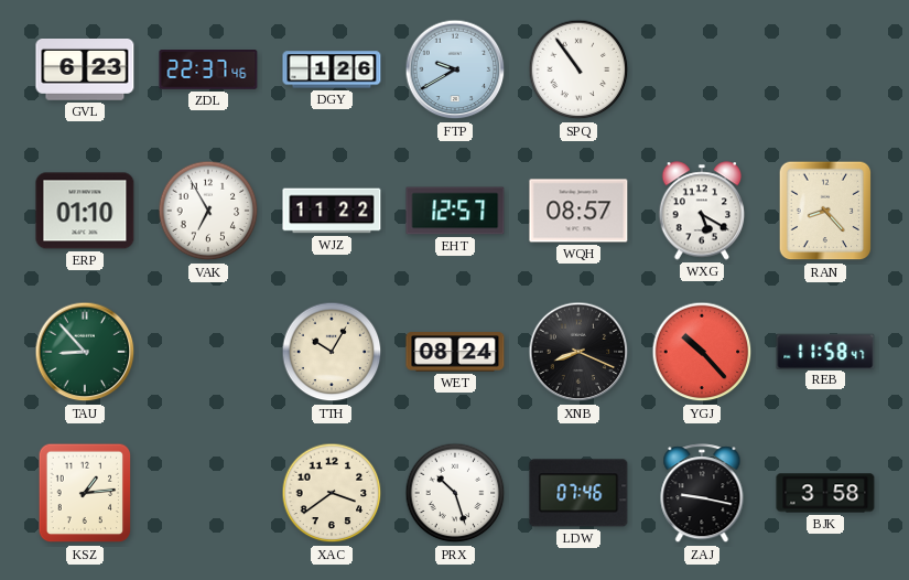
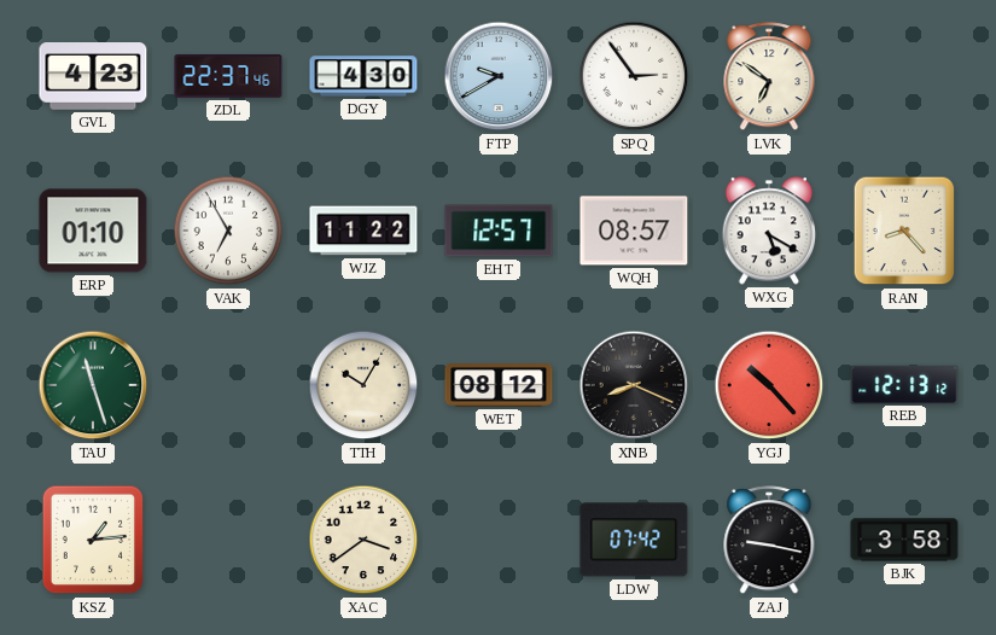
GVL: 6:23 -> 4:23 (93, 77)
DGY: 1:26 -> 4:30 (363, 76)
SPQ: 10:54 -> 2:54 (634, 76)
LVK: none -> 6:51 (769, 77)
TAU: 8:53 -> 11:27 (93, 385)
WET: 08:24 -> 08:12 (499, 385)
REB: 11:58 -> 12:13 (904, 384)
PRX: 10:27 -> none (455, 493)
LDW: 07:46 -> 07:42 (634, 540)
